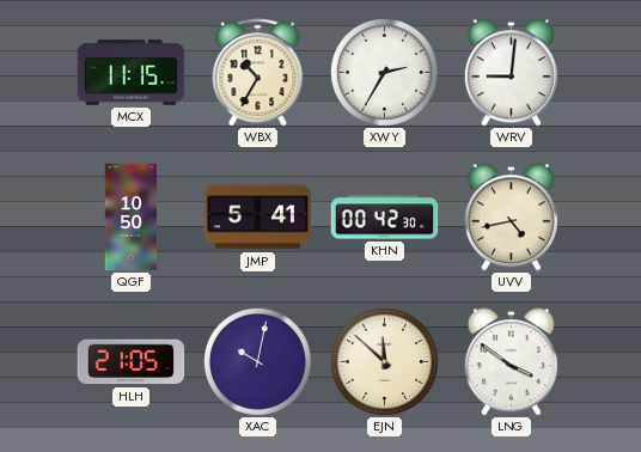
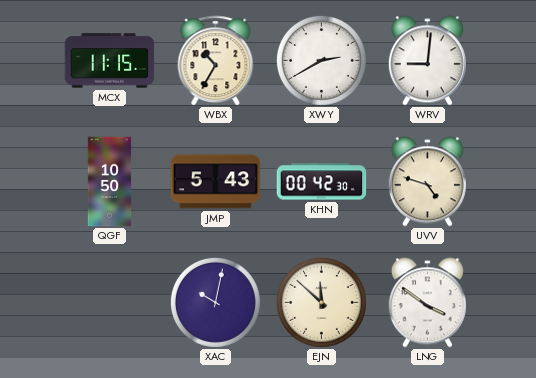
XWY: 2:35 -> 2:40 (321, 60)
JMP: 5:41 -> 5:43 (216, 182)
UVV: 4:43 -> 4:48 (427, 182)
HLH: 21:05 -> none (132, 362)
